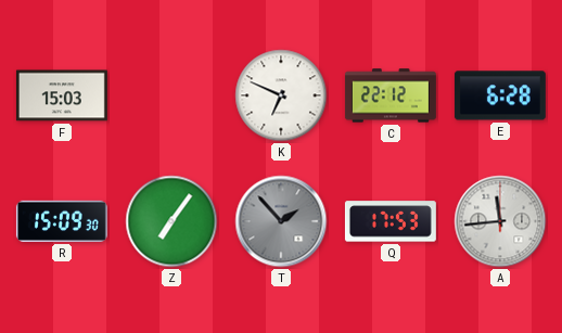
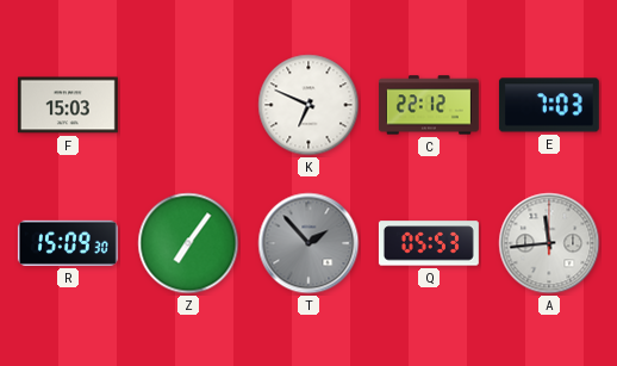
E: 6:28 -> 7:03 (549, 105)
Q: 17:53 -> 05:53 (429, 243)
